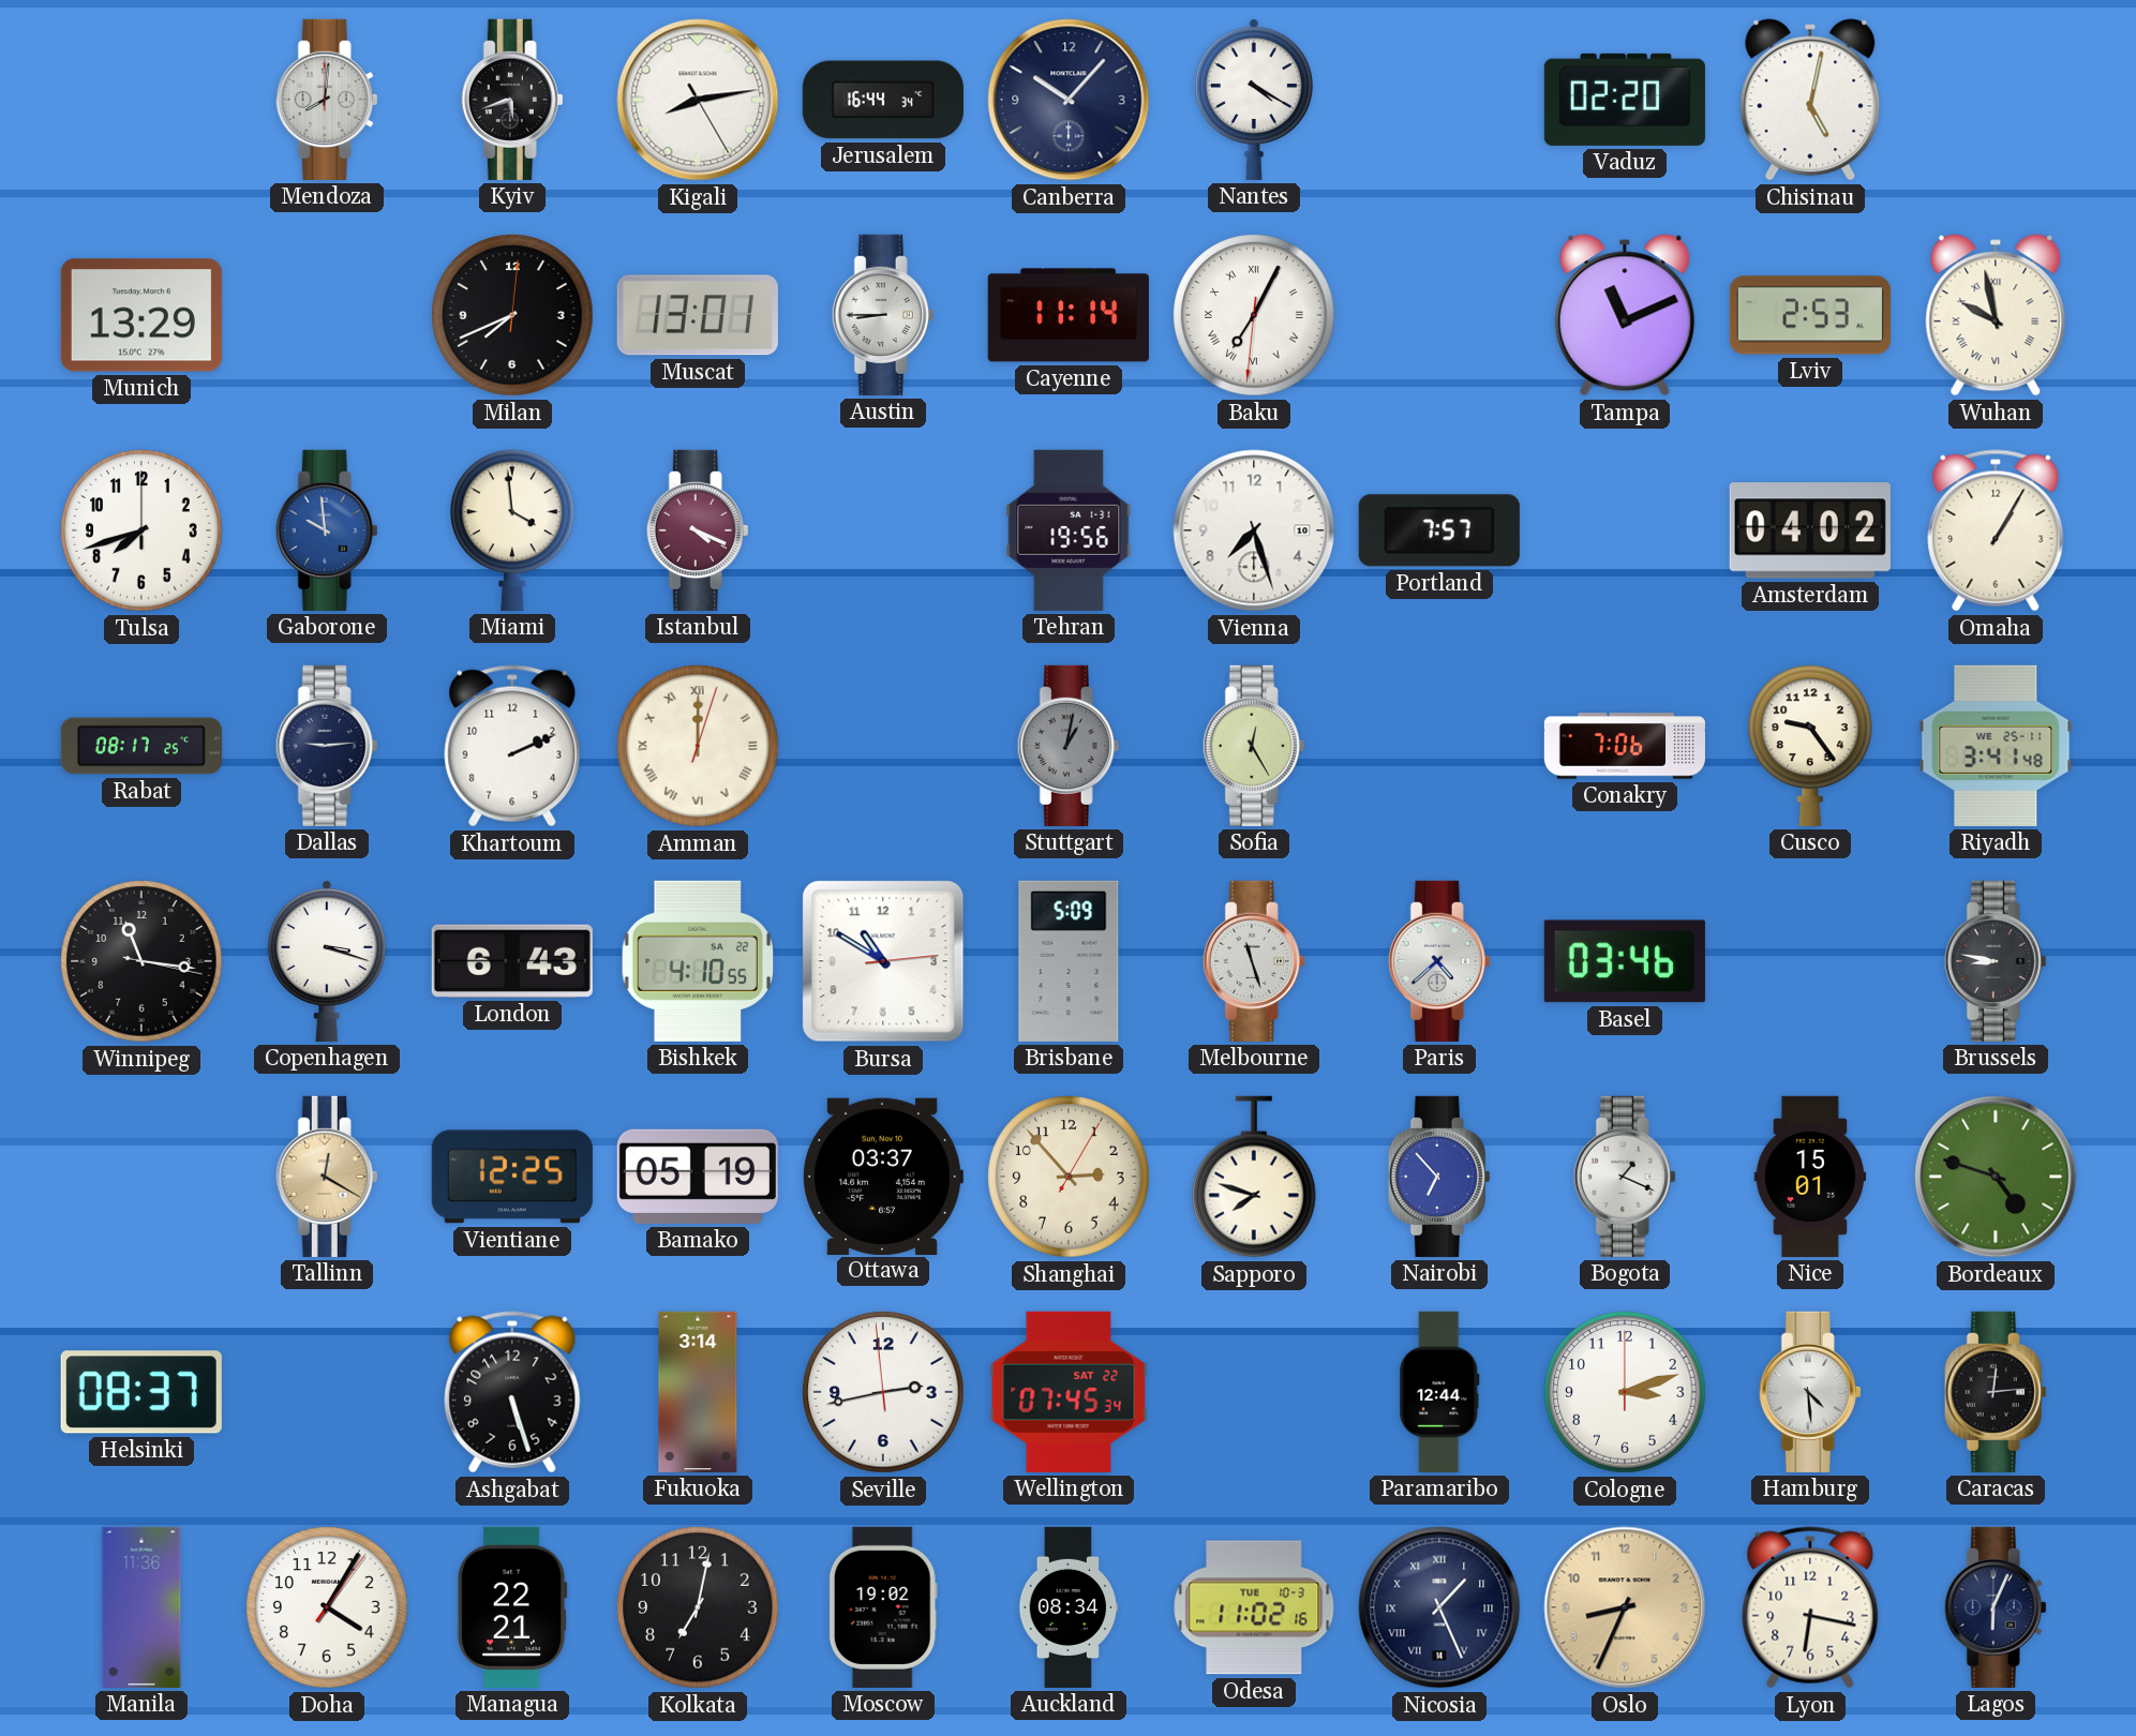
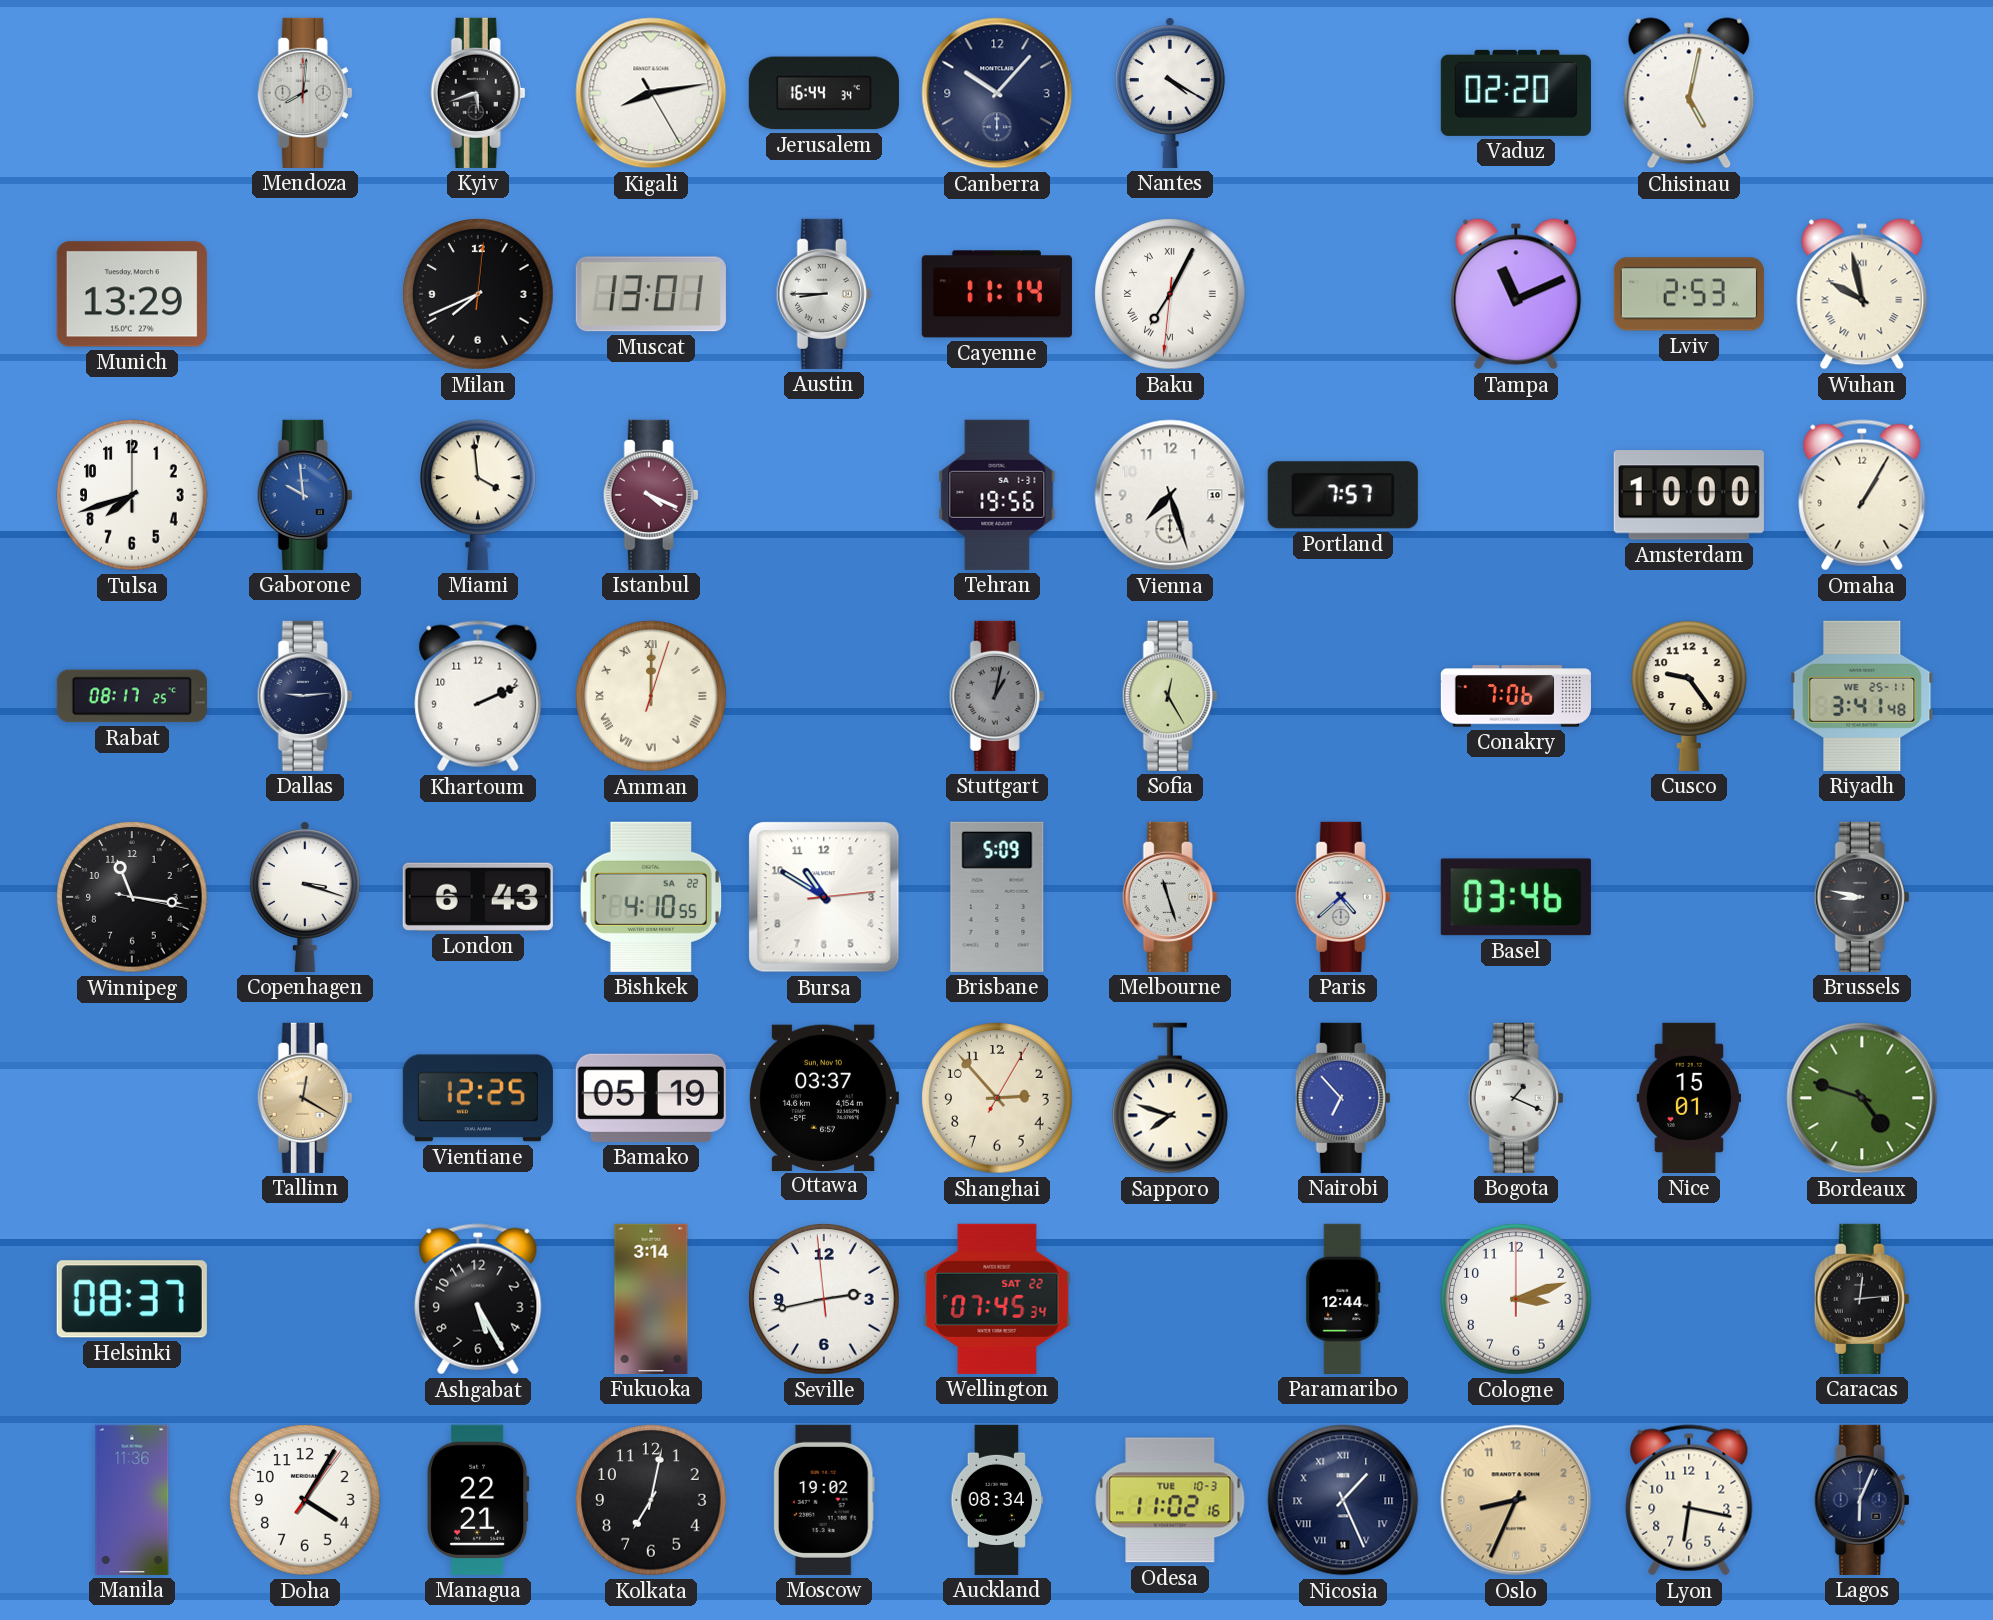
Amsterdam: 04:02 -> 10:00 (1689, 495)
Ashgabat: 5:27 -> 5:25 (478, 1299)
Hamburg: 4:29 -> none (1810, 1392)
